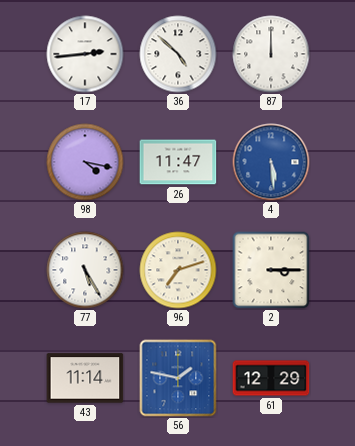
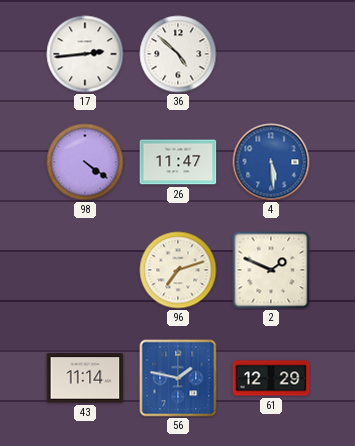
87: 12:00 -> none (271, 54)
98: 4:17 -> 4:21 (85, 162)
77: 5:25 -> none (85, 270)
2: 3:15 -> 1:49 (271, 270)
